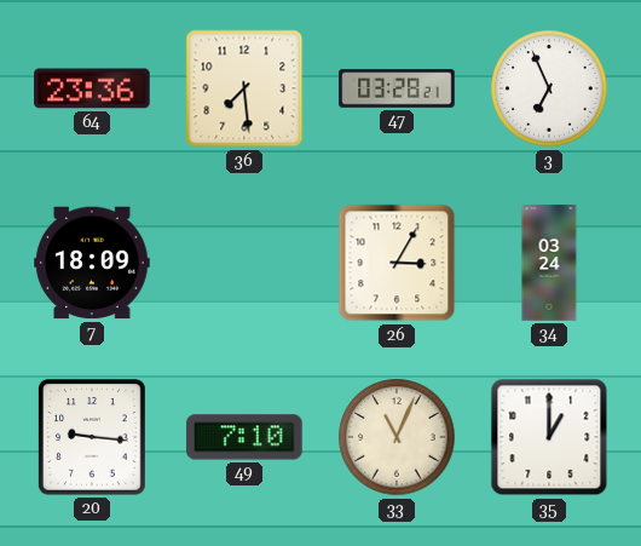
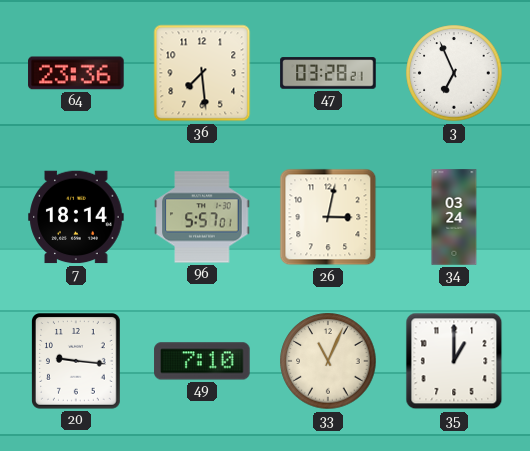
7: 18:09 -> 18:14 (76, 217)
96: none -> 5:57 (202, 217)
26: 3:05 -> 3:02 (328, 217)
